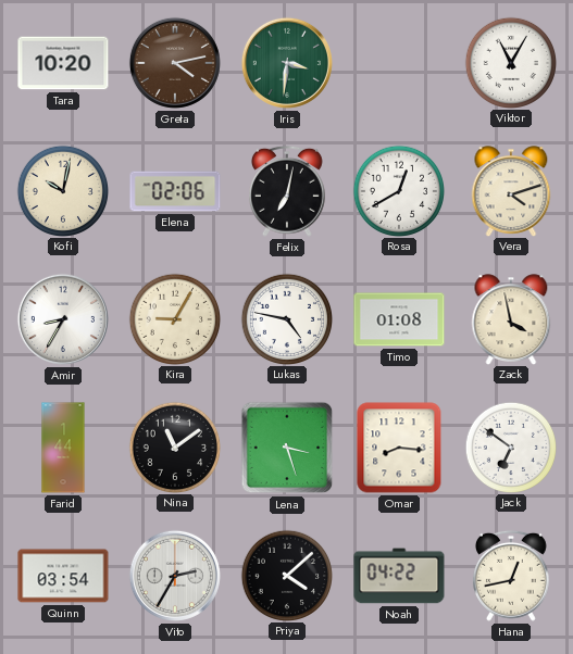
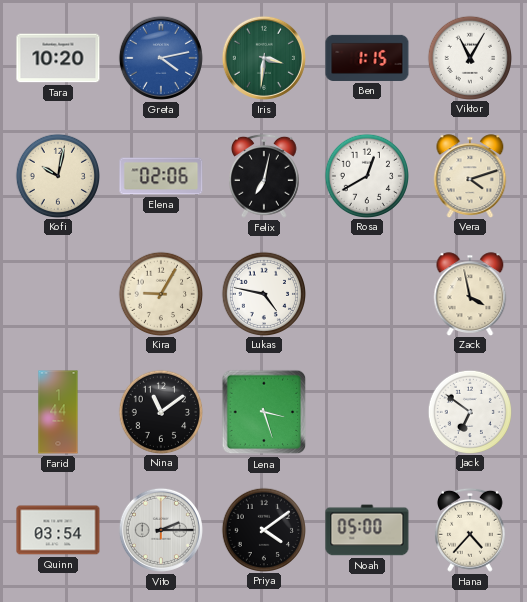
Greta dial: brown -> blue (161, 58)
Ben: none -> 1:15 (367, 58)
Amir: 8:35 -> none (63, 319)
Timo: 01:08 -> none (399, 319)
Omar: 8:16 -> none (399, 448)
Vito: 2:35 -> 2:15 (161, 530)
Priya: 4:08 -> 4:09 (263, 529)
Noah: 04:22 -> 05:00 (367, 530)
Hana: 12:43 -> 4:37 (470, 530)
